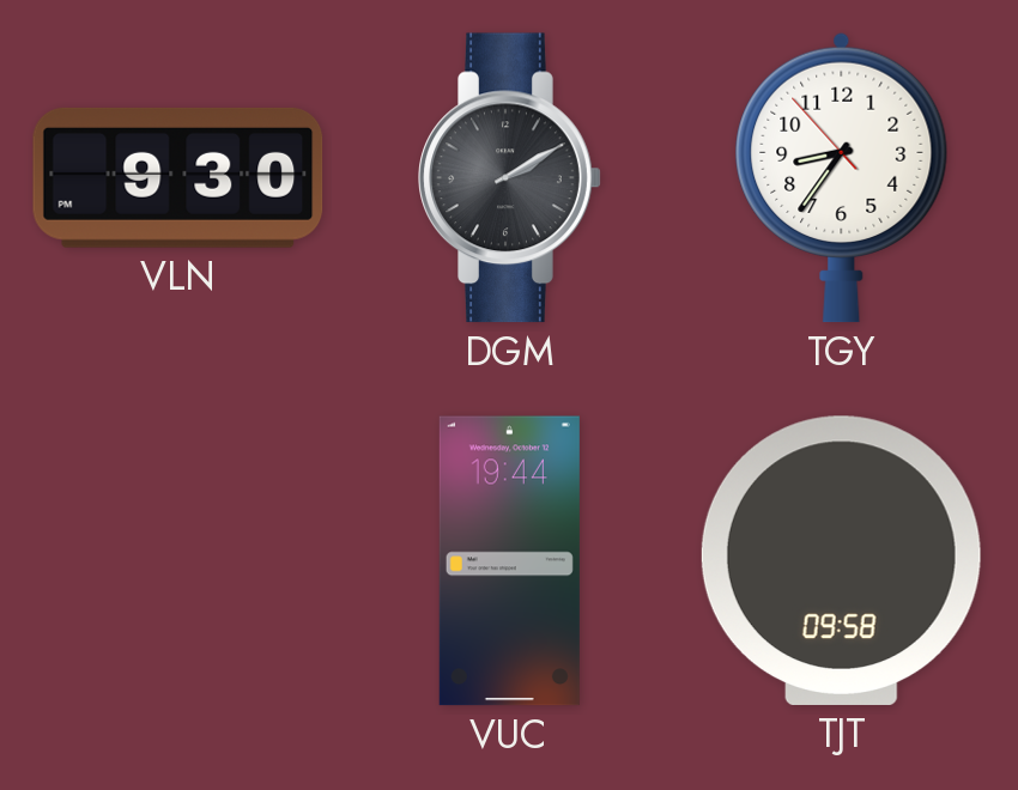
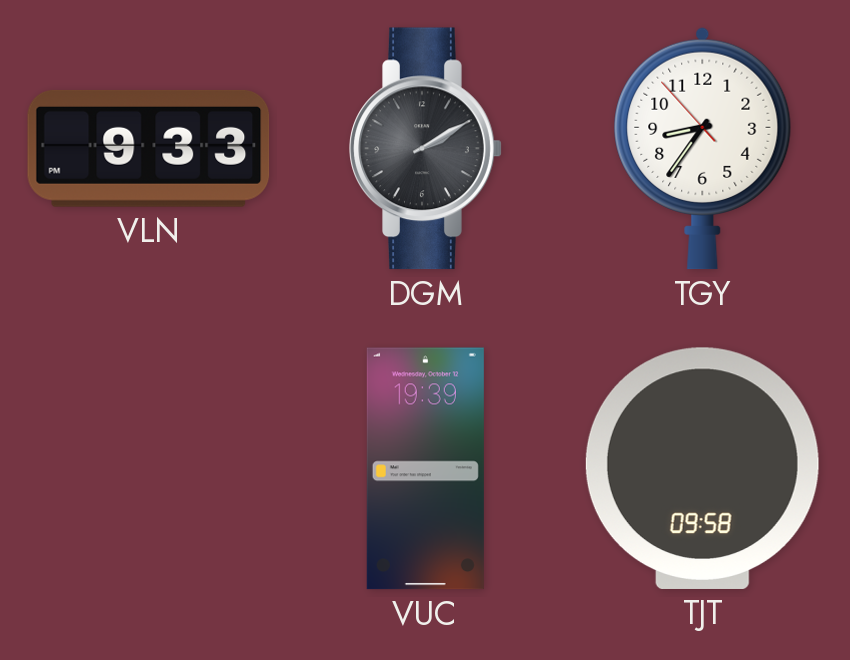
VLN: 9:30 -> 9:33 (149, 148)
VUC: 19:44 -> 19:39 (425, 469)
